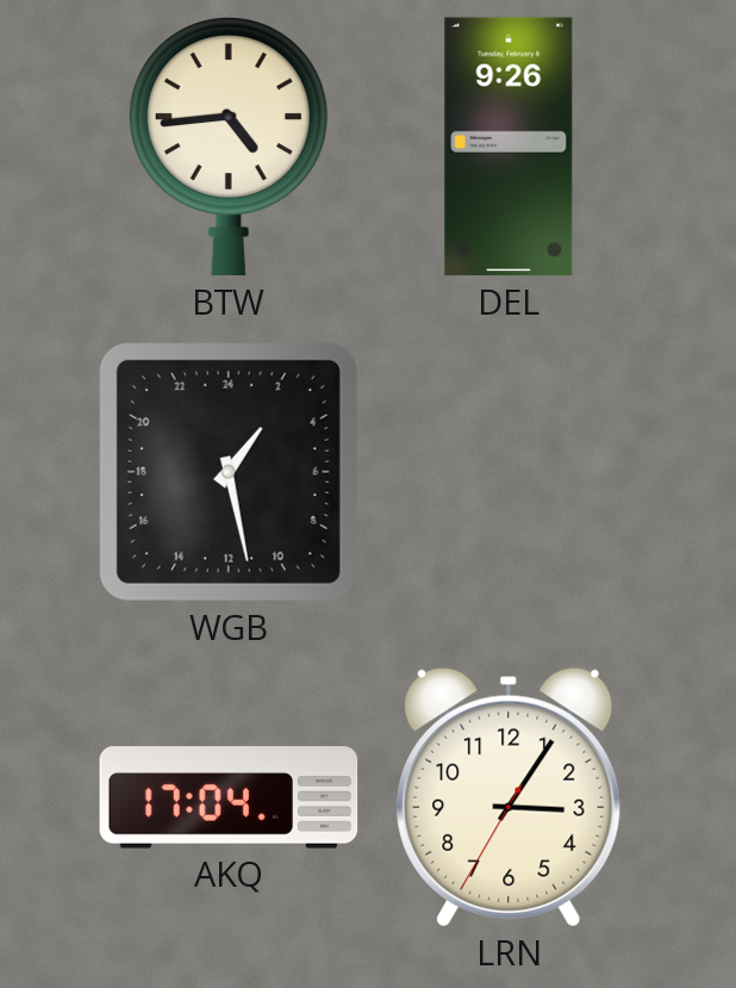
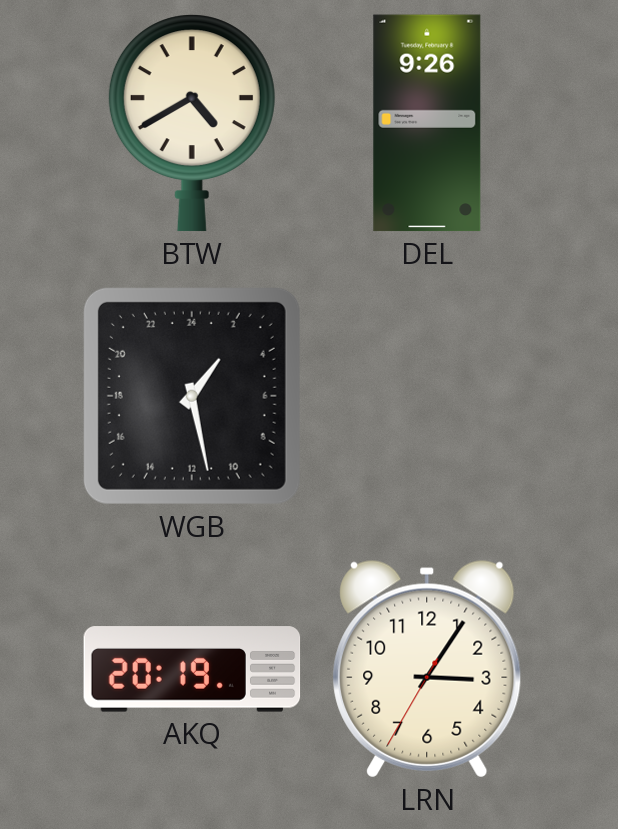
BTW: 4:44 -> 4:40 (192, 123)
AKQ: 17:04 -> 20:19 (192, 669)
